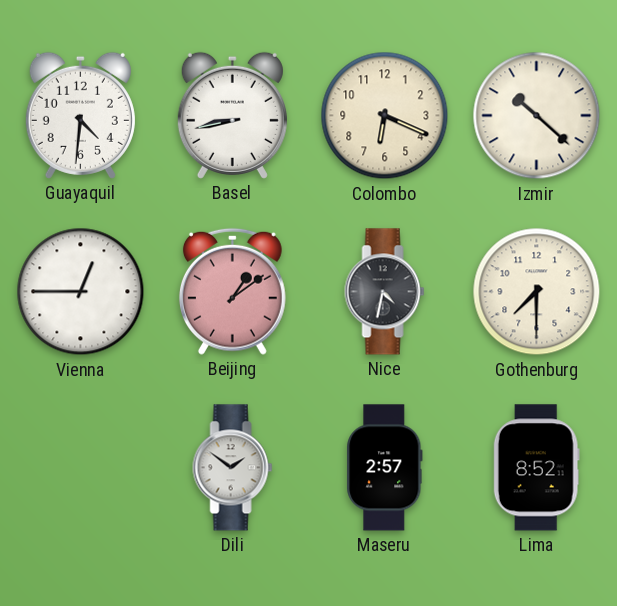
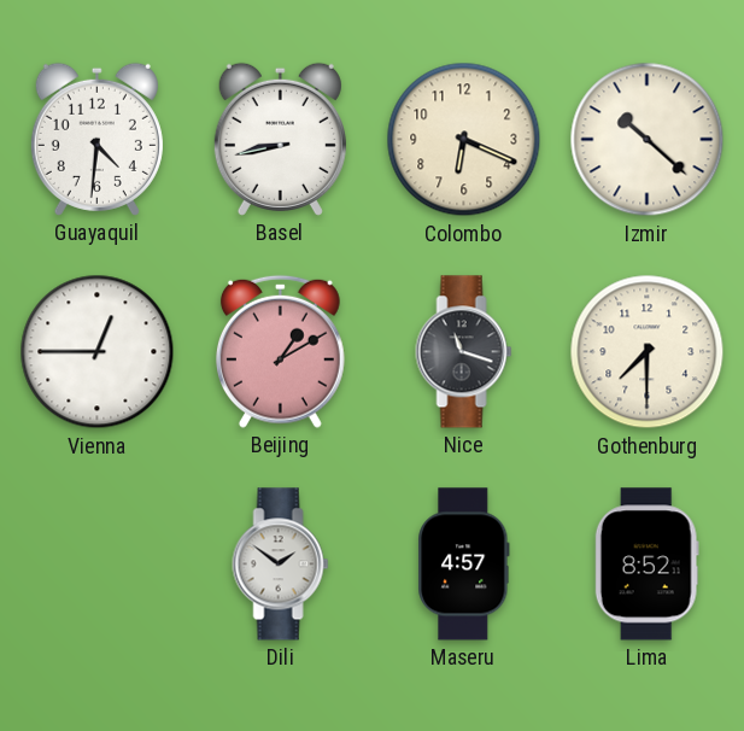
Beijing: 1:09 -> 1:10 (280, 351)
Nice: 4:32 -> 11:18 (464, 352)
Maseru: 2:57 -> 4:57 (464, 565)
